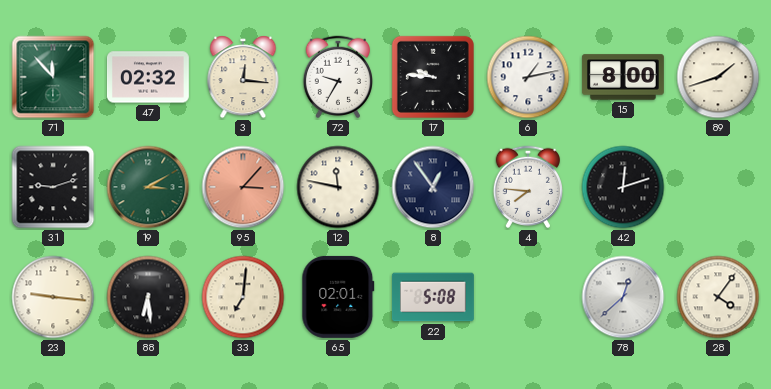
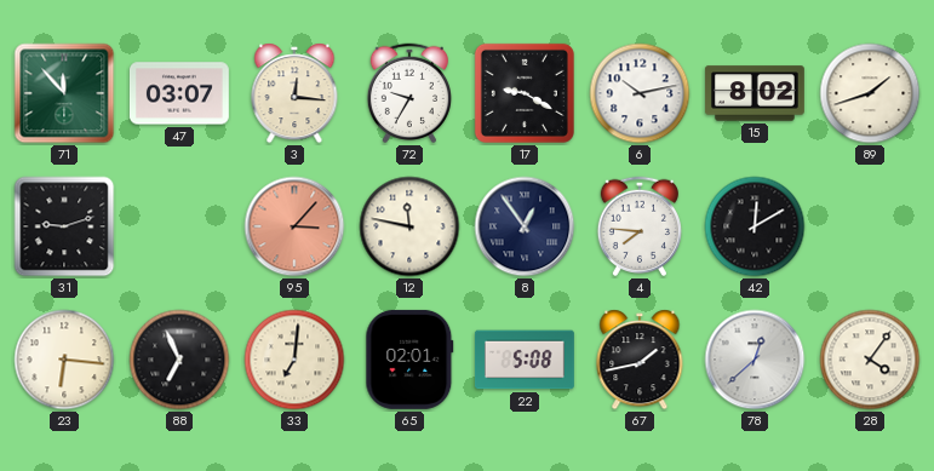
47: 02:32 -> 03:07 (179, 93)
17: 9:46 -> 9:20 (525, 93)
6: 1:13 -> 10:13 (640, 93)
15: 8:00 -> 8:02 (756, 93)
19: 3:10 -> none (148, 187)
42: 12:12 -> 12:10 (755, 226)
23: 9:16 -> 6:16 (64, 360)
88: 6:29 -> 6:56 (179, 360)
67: none -> 1:43 (640, 360)
